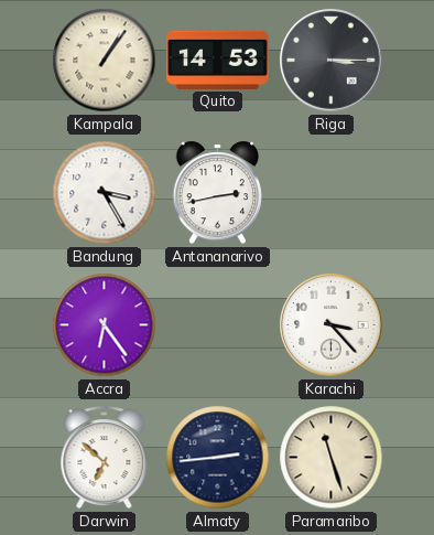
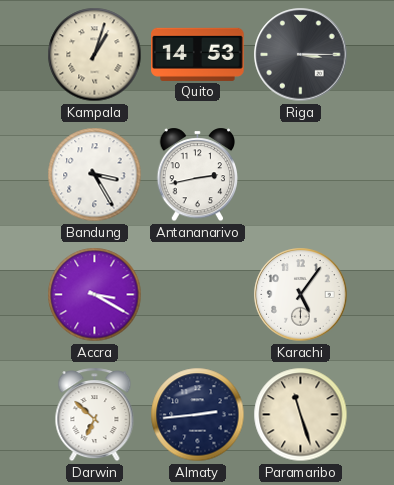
Kampala: 1:06 -> 1:03 (95, 55)
Accra: 6:24 -> 3:20 (95, 295)
Karachi: 3:23 -> 5:06 (301, 295)
